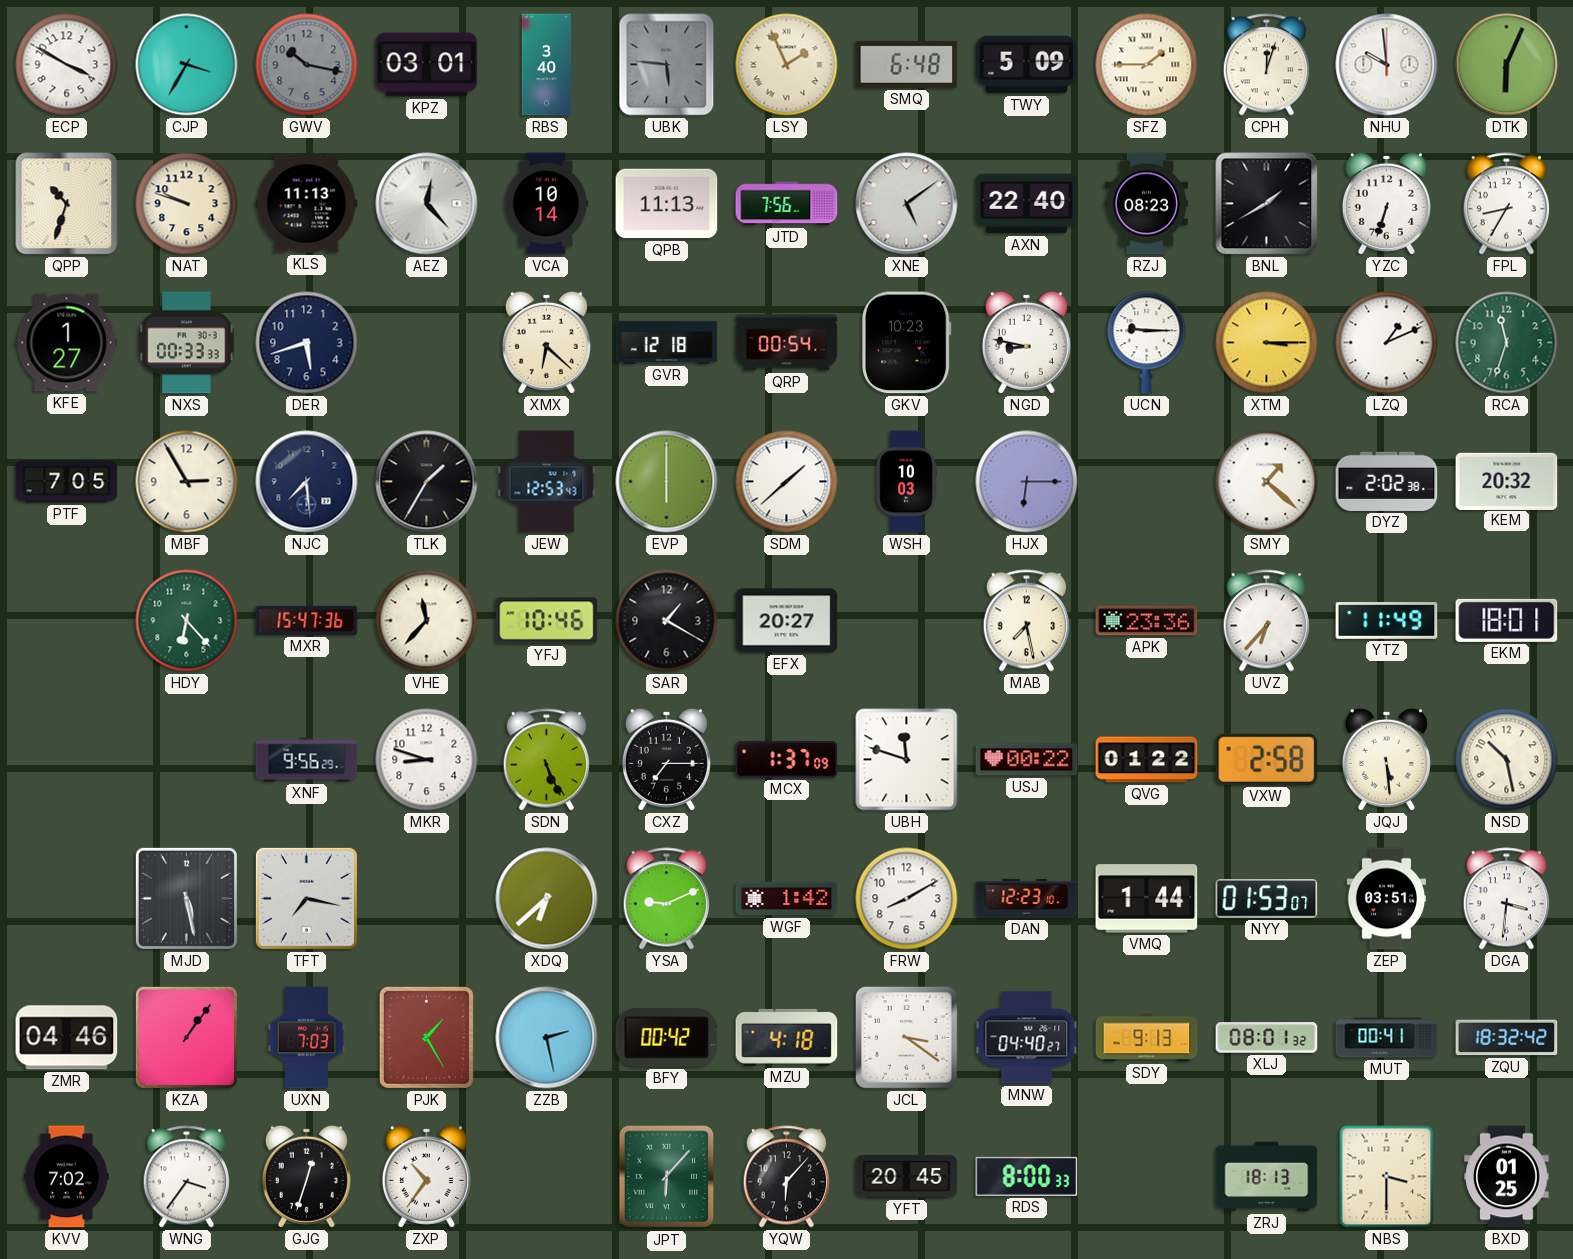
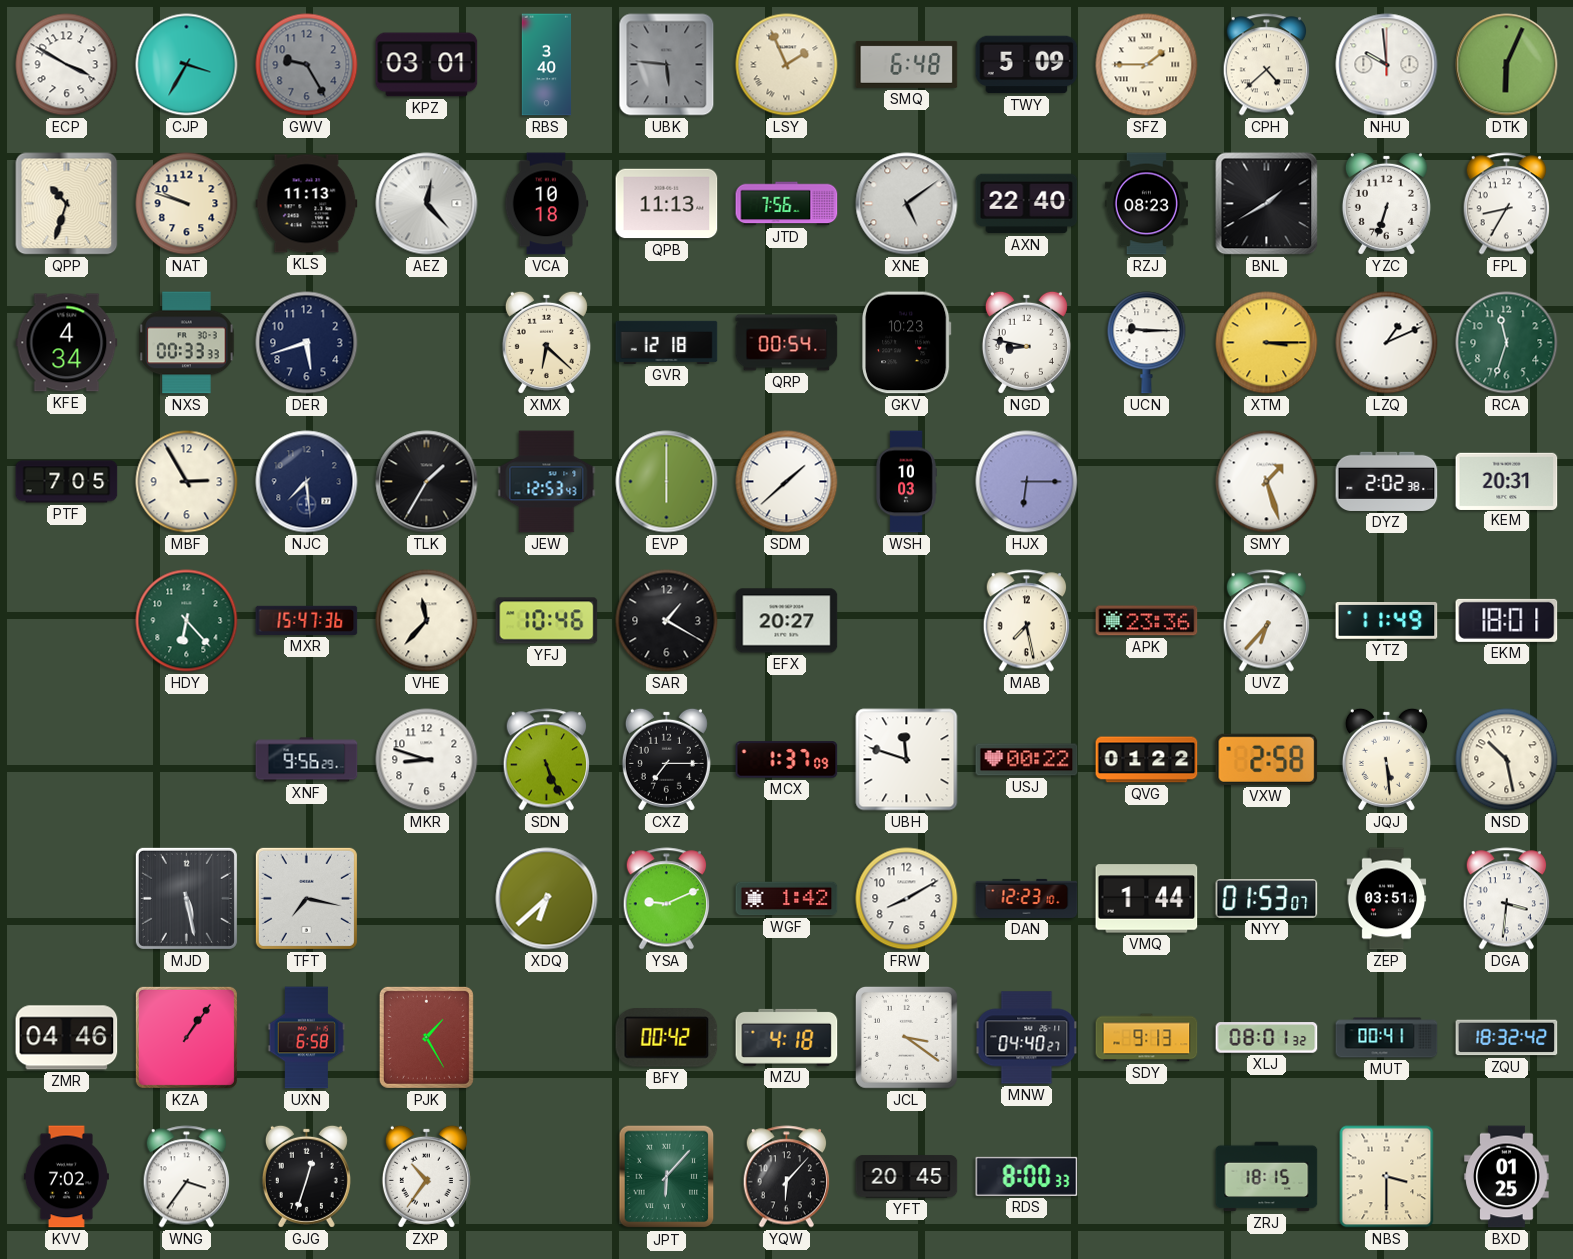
GWV: 10:17 -> 9:25 (307, 65)
CPH: 12:03 -> 4:38 (1266, 65)
VCA: 10:14 -> 10:18 (547, 204)
KFE: 1:27 -> 4:34 (67, 343)
SMY: 1:22 -> 1:27 (1267, 482)
KEM: 20:32 -> 20:31 (1507, 481)
UXN: 7:03 -> 6:58 (307, 1038)
ZZB: 2:28 -> none (547, 1038)
ZRJ: 18:13 -> 18:15 (1267, 1177)
